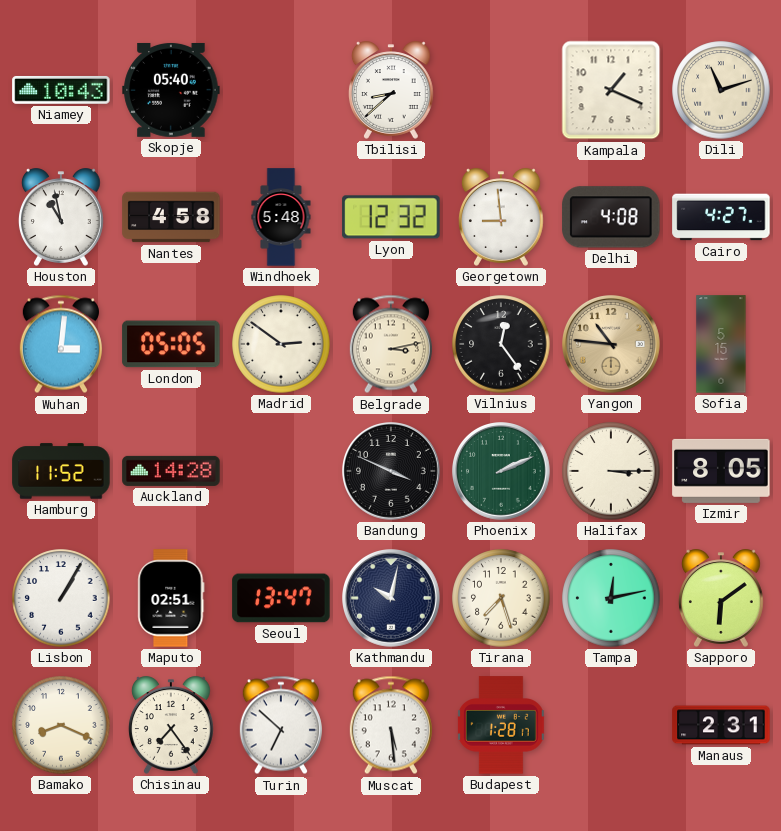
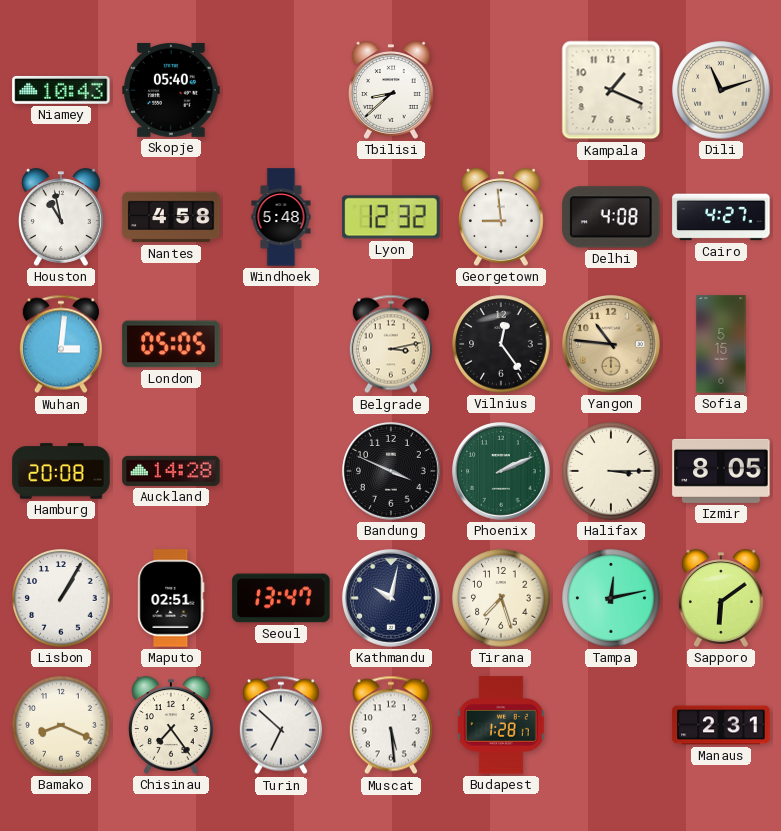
Madrid: 2:51 -> none (281, 344)
Hamburg: 11:52 -> 20:08 (61, 471)
